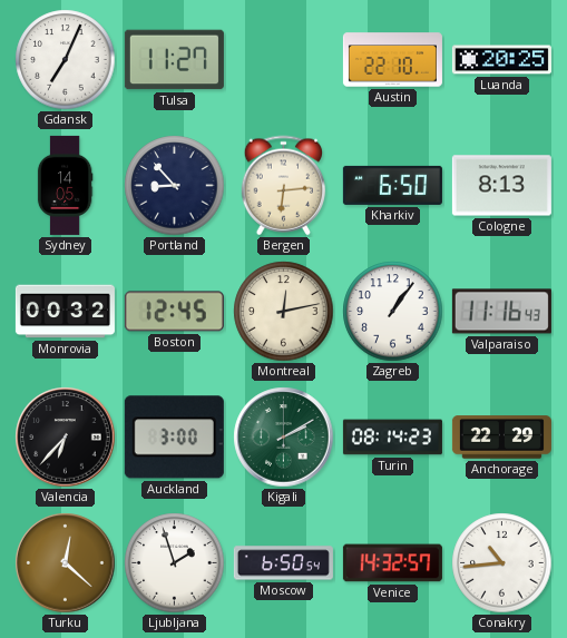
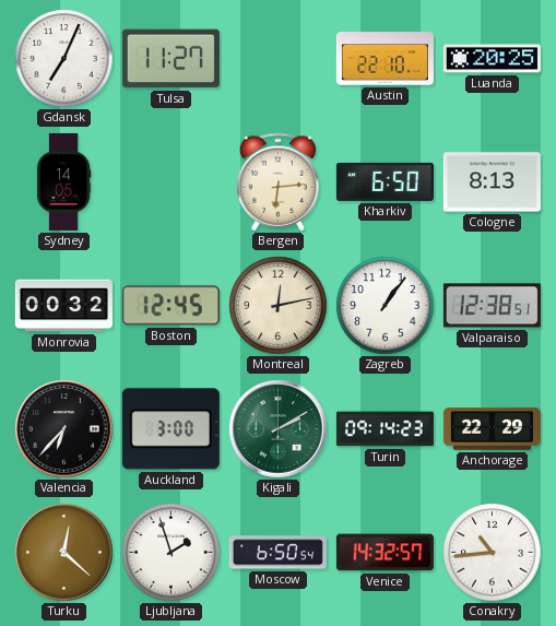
Portland: 8:53 -> none (175, 186)
Valparaiso: 11:16 -> 12:38 (492, 306)
Turin: 08:14 -> 09:14 (385, 429)
